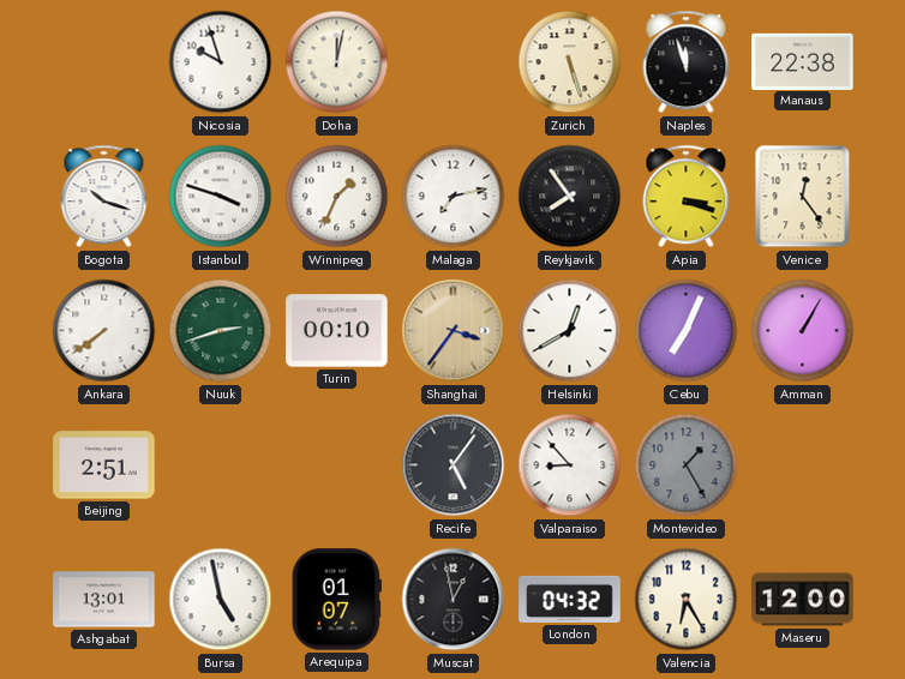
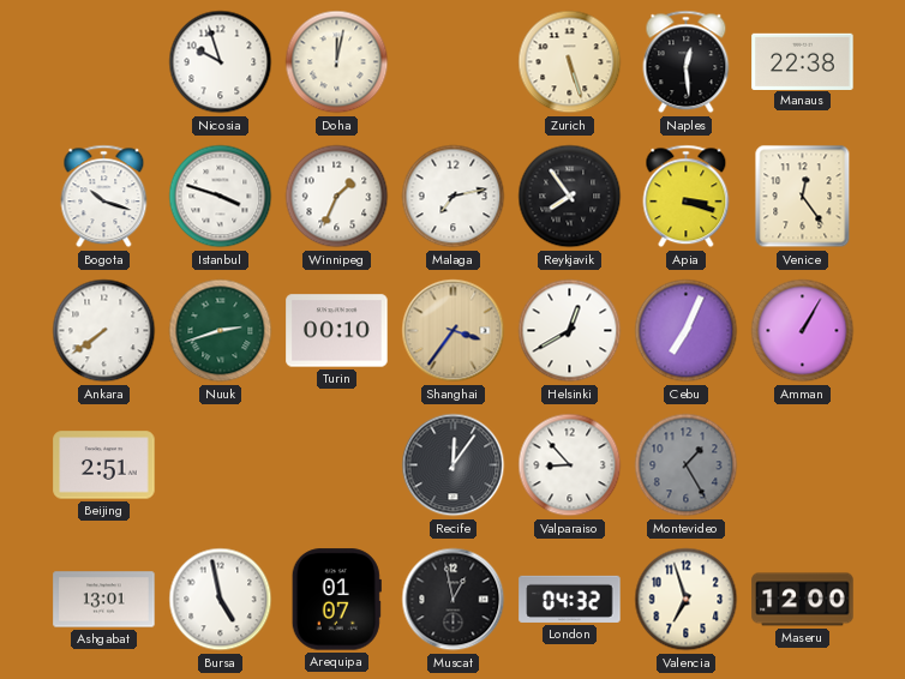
Naples: 11:57 -> 12:29 (687, 62)
Recife: 5:06 -> 12:06 (454, 465)
Valencia: 6:25 -> 6:57 (687, 600)
